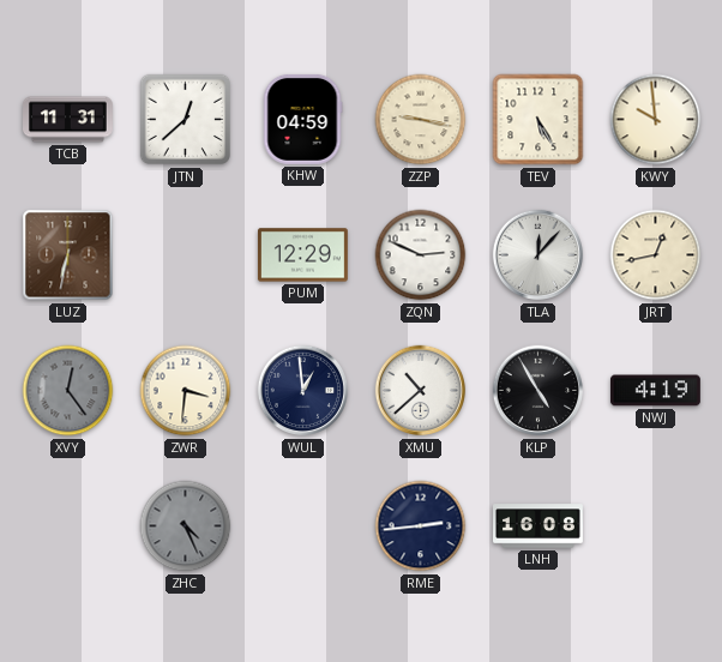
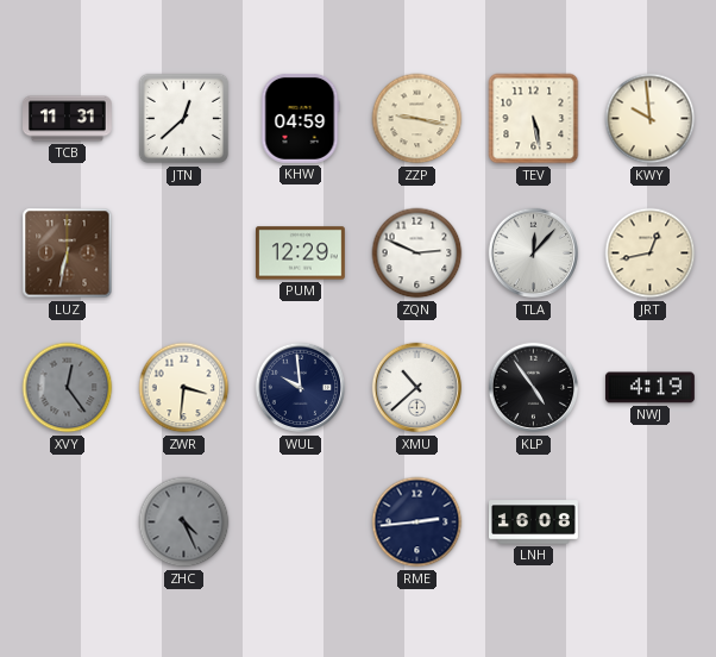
TEV: 5:25 -> 5:28 (534, 119)
WUL: 12:59 -> 9:59 (301, 388)
KLP: 4:55 -> 4:54 (534, 388)
